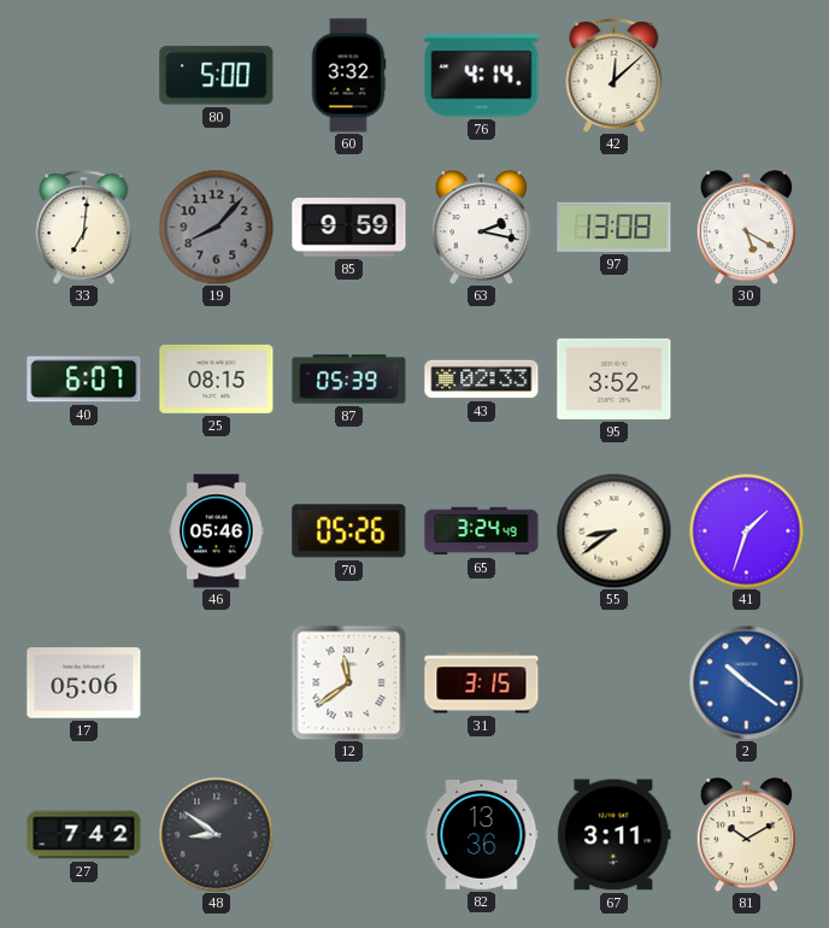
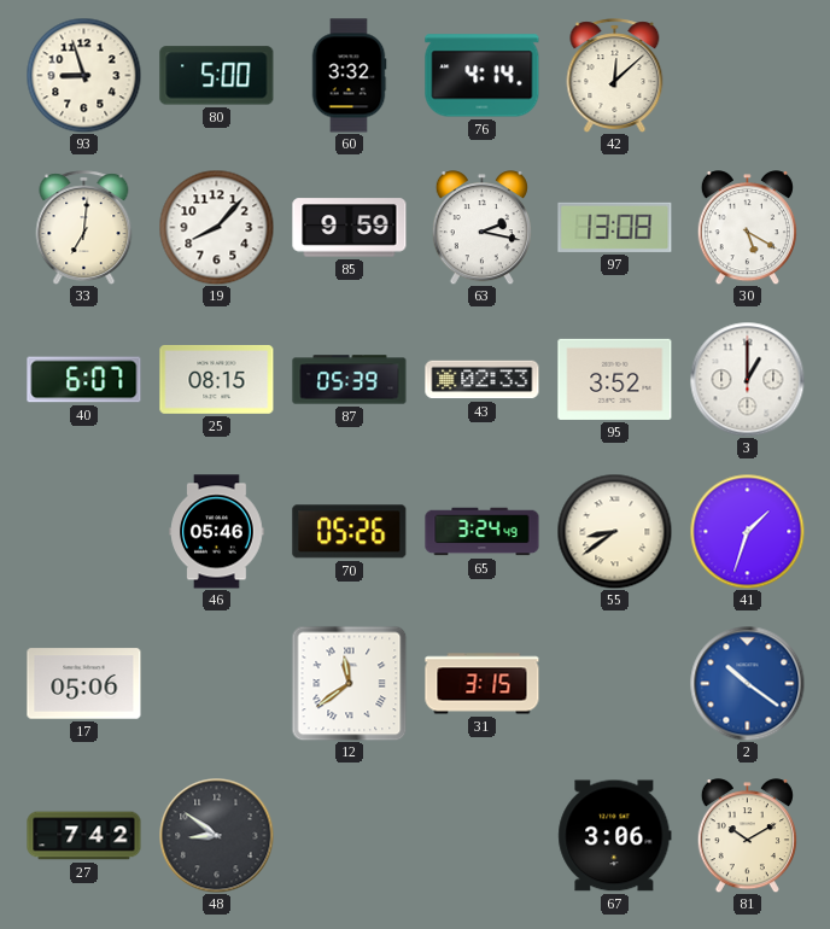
93: none -> 8:57 (83, 75)
19 dial: grey -> white (216, 227)
3: none -> 1:00 (747, 379)
82: 13:36 -> none (482, 834)
67: 3:11 -> 3:06 (615, 836)
